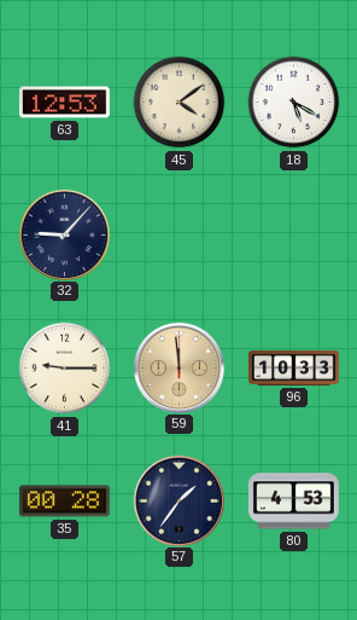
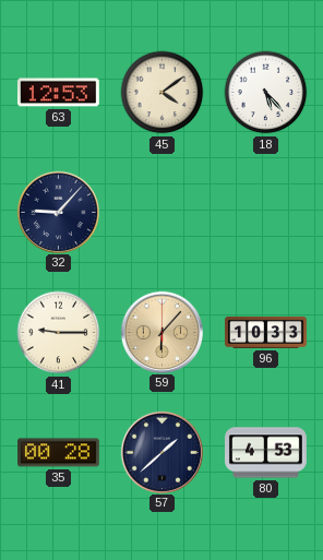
18: 5:20 -> 5:23 (266, 93)
59: 11:59 -> 6:07 (161, 332)
57: 1:36 -> 1:38 (161, 452)
